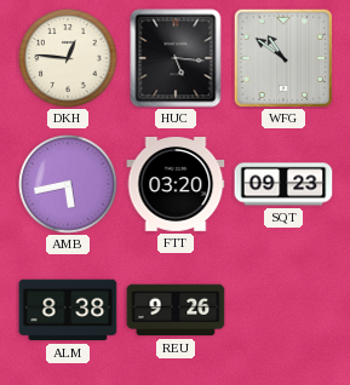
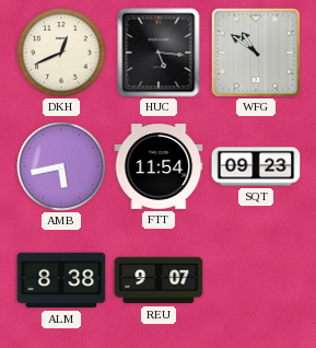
DKH: 12:46 -> 12:41 (61, 53)
FTT: 03:20 -> 11:54 (159, 167)
REU: 9:26 -> 9:07 (159, 280)
